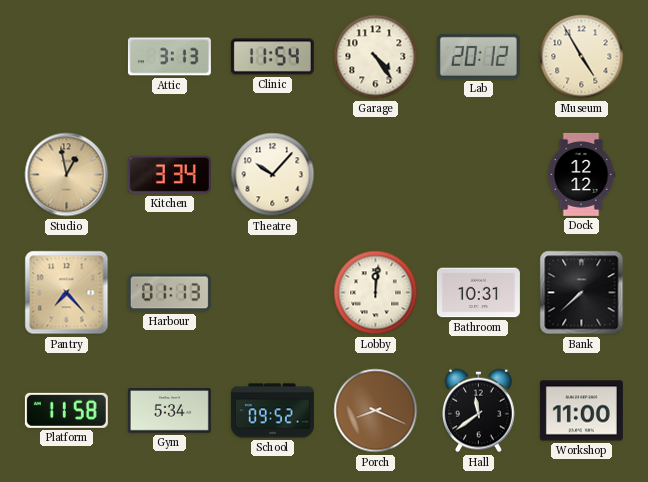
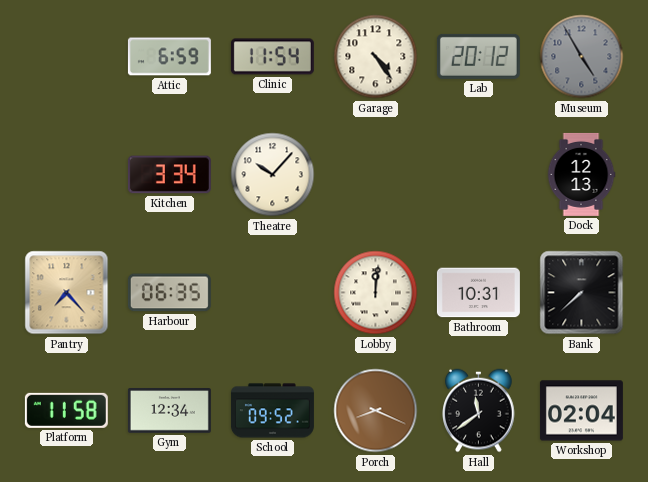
Attic: 3:13 -> 6:59 (169, 57)
Museum dial: cream -> grey (582, 57)
Studio: 12:58 -> none (67, 175)
Dock: 12:12 -> 12:13 (581, 174)
Harbour: 01:13 -> 06:35 (169, 293)
Gym: 5:34 -> 12:34 (169, 411)
Workshop: 11:00 -> 02:04 (581, 411)
